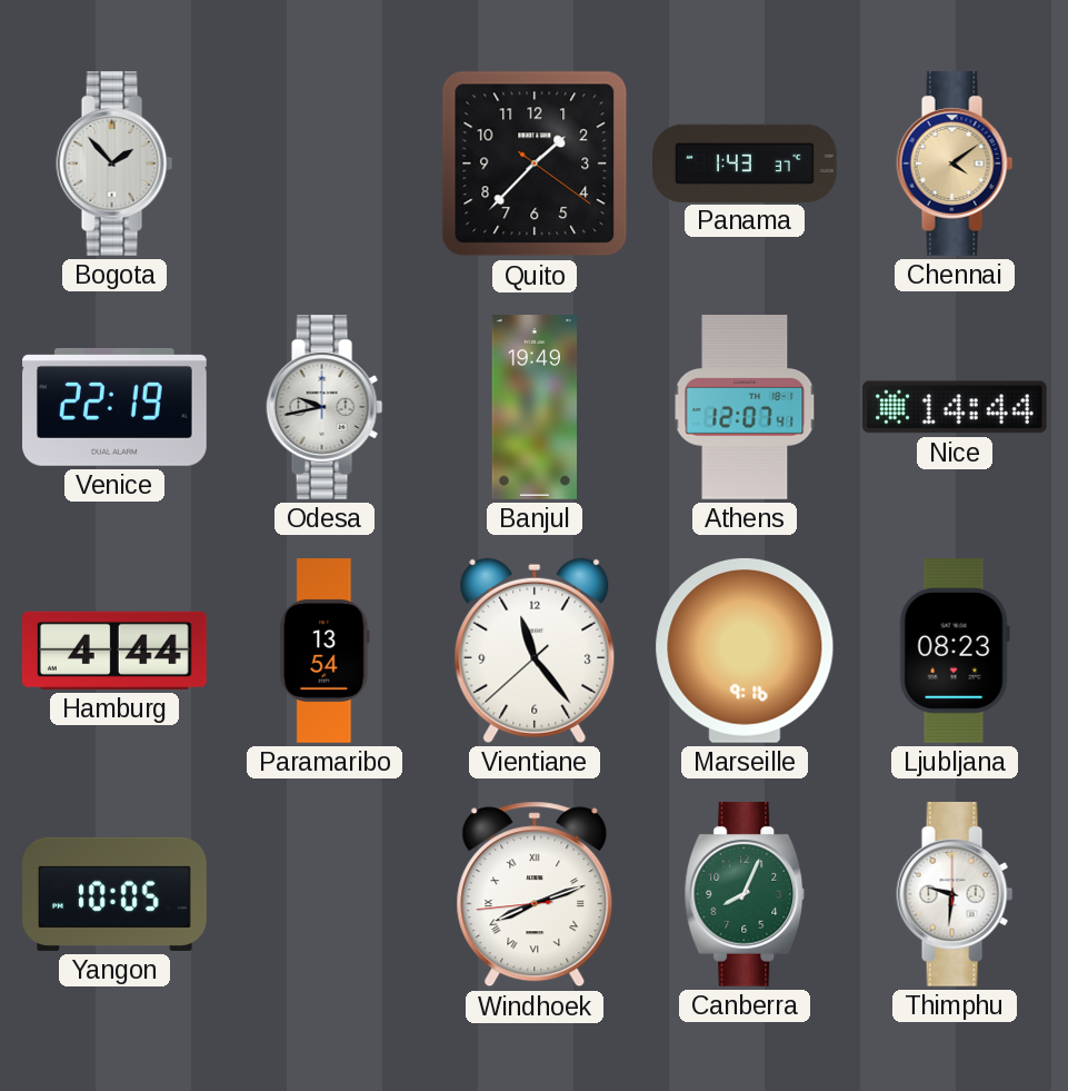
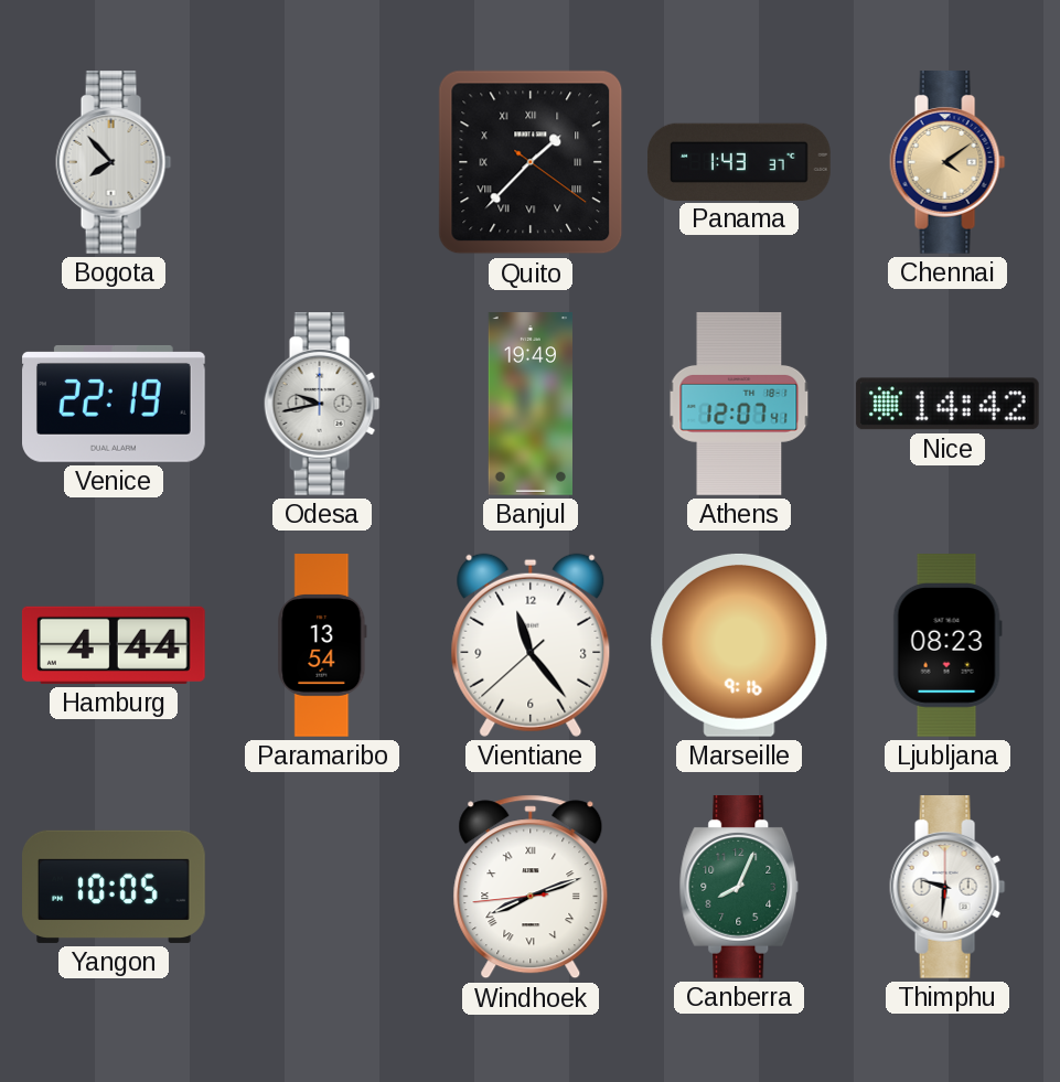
Bogota: 1:53 -> 7:53 (114, 163)
Quito numerals: Arabic -> Roman (531, 162)
Nice: 14:44 -> 14:42 (947, 404)
